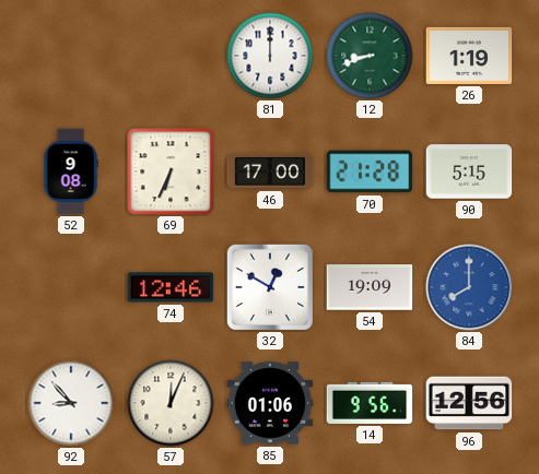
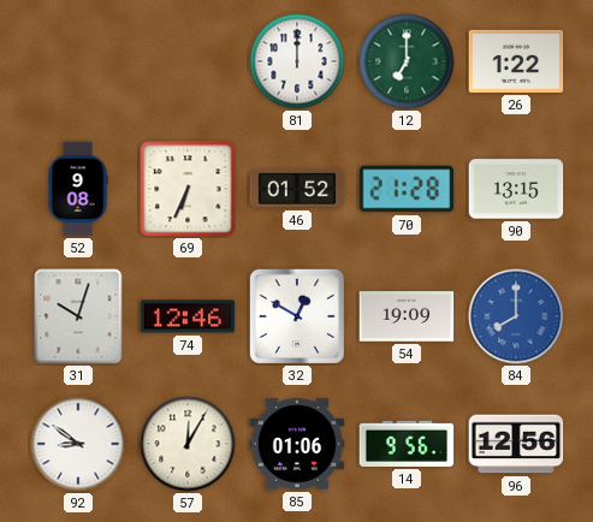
12: 8:42 -> 7:00 (407, 61)
26: 1:19 -> 1:22 (516, 61)
46: 17:00 -> 01:52 (297, 189)
90: 5:15 -> 13:15 (516, 189)
31: none -> 10:03 (78, 316)
92: 8:53 -> 8:51 (78, 444)
57: 12:04 -> 12:05 (188, 444)
